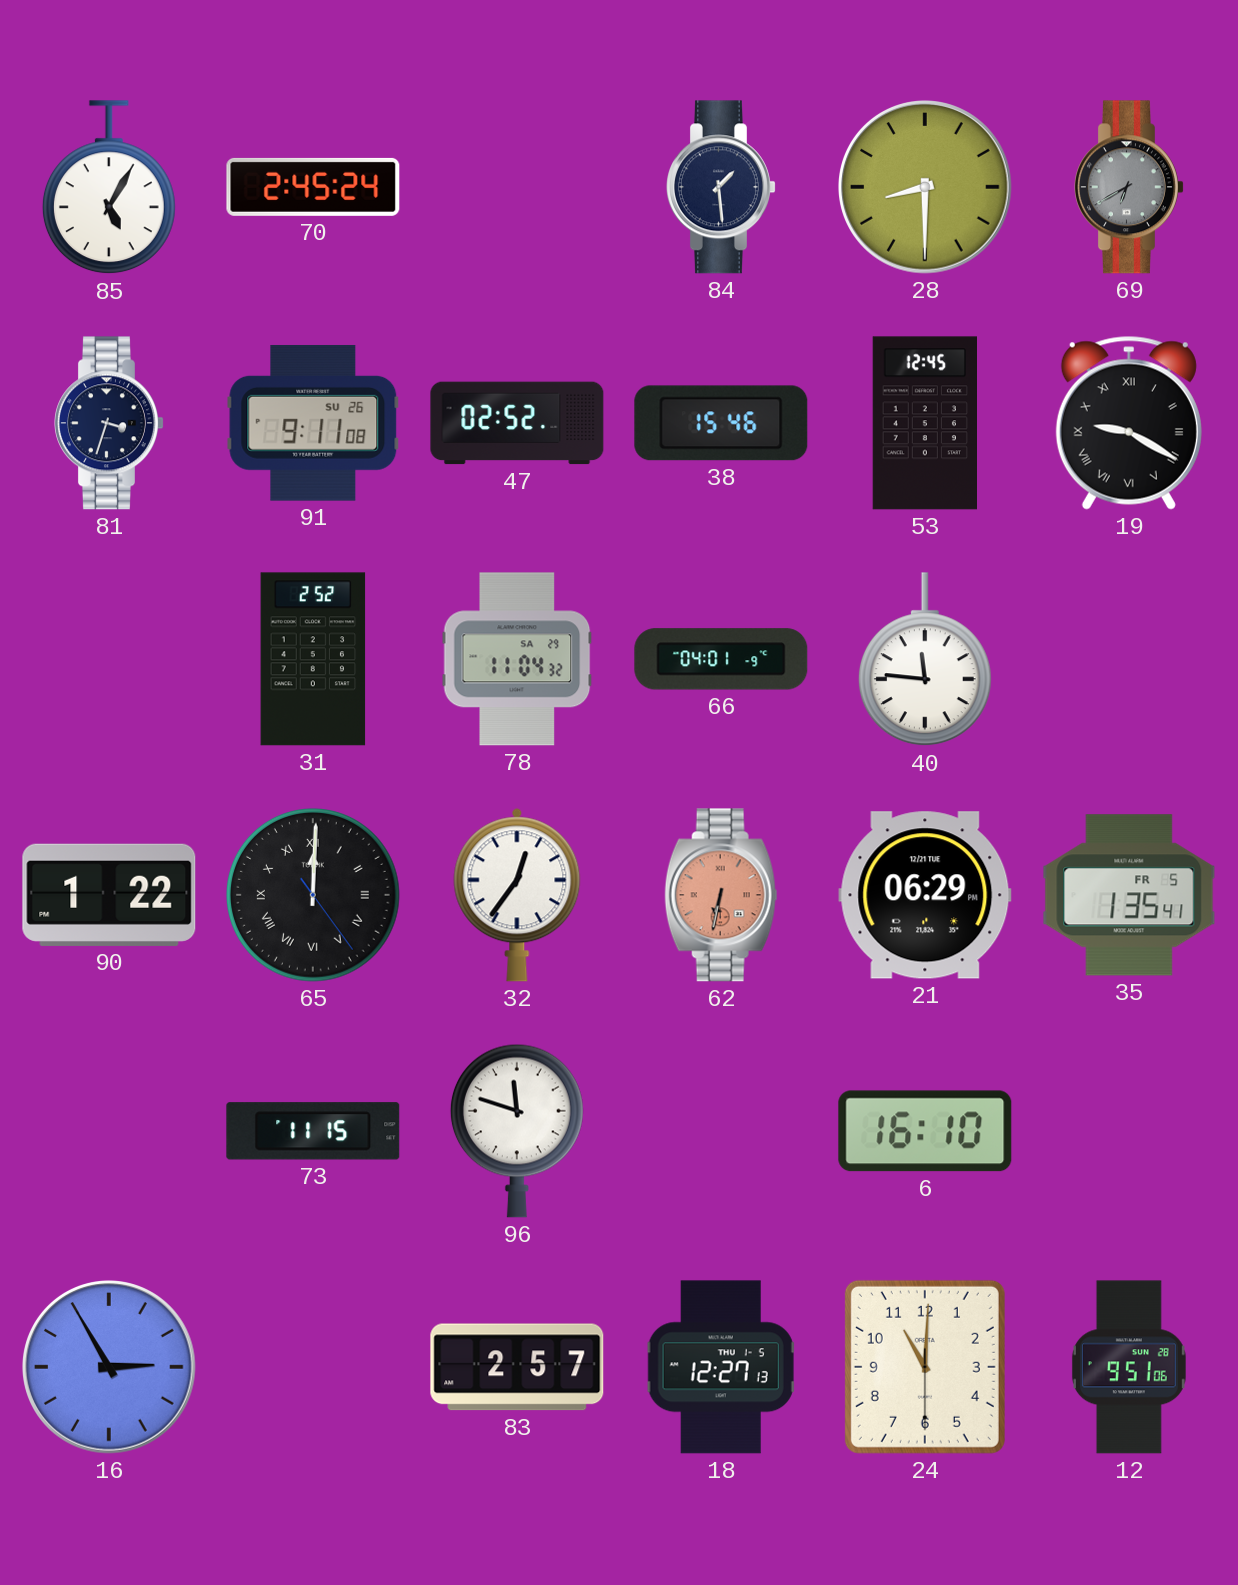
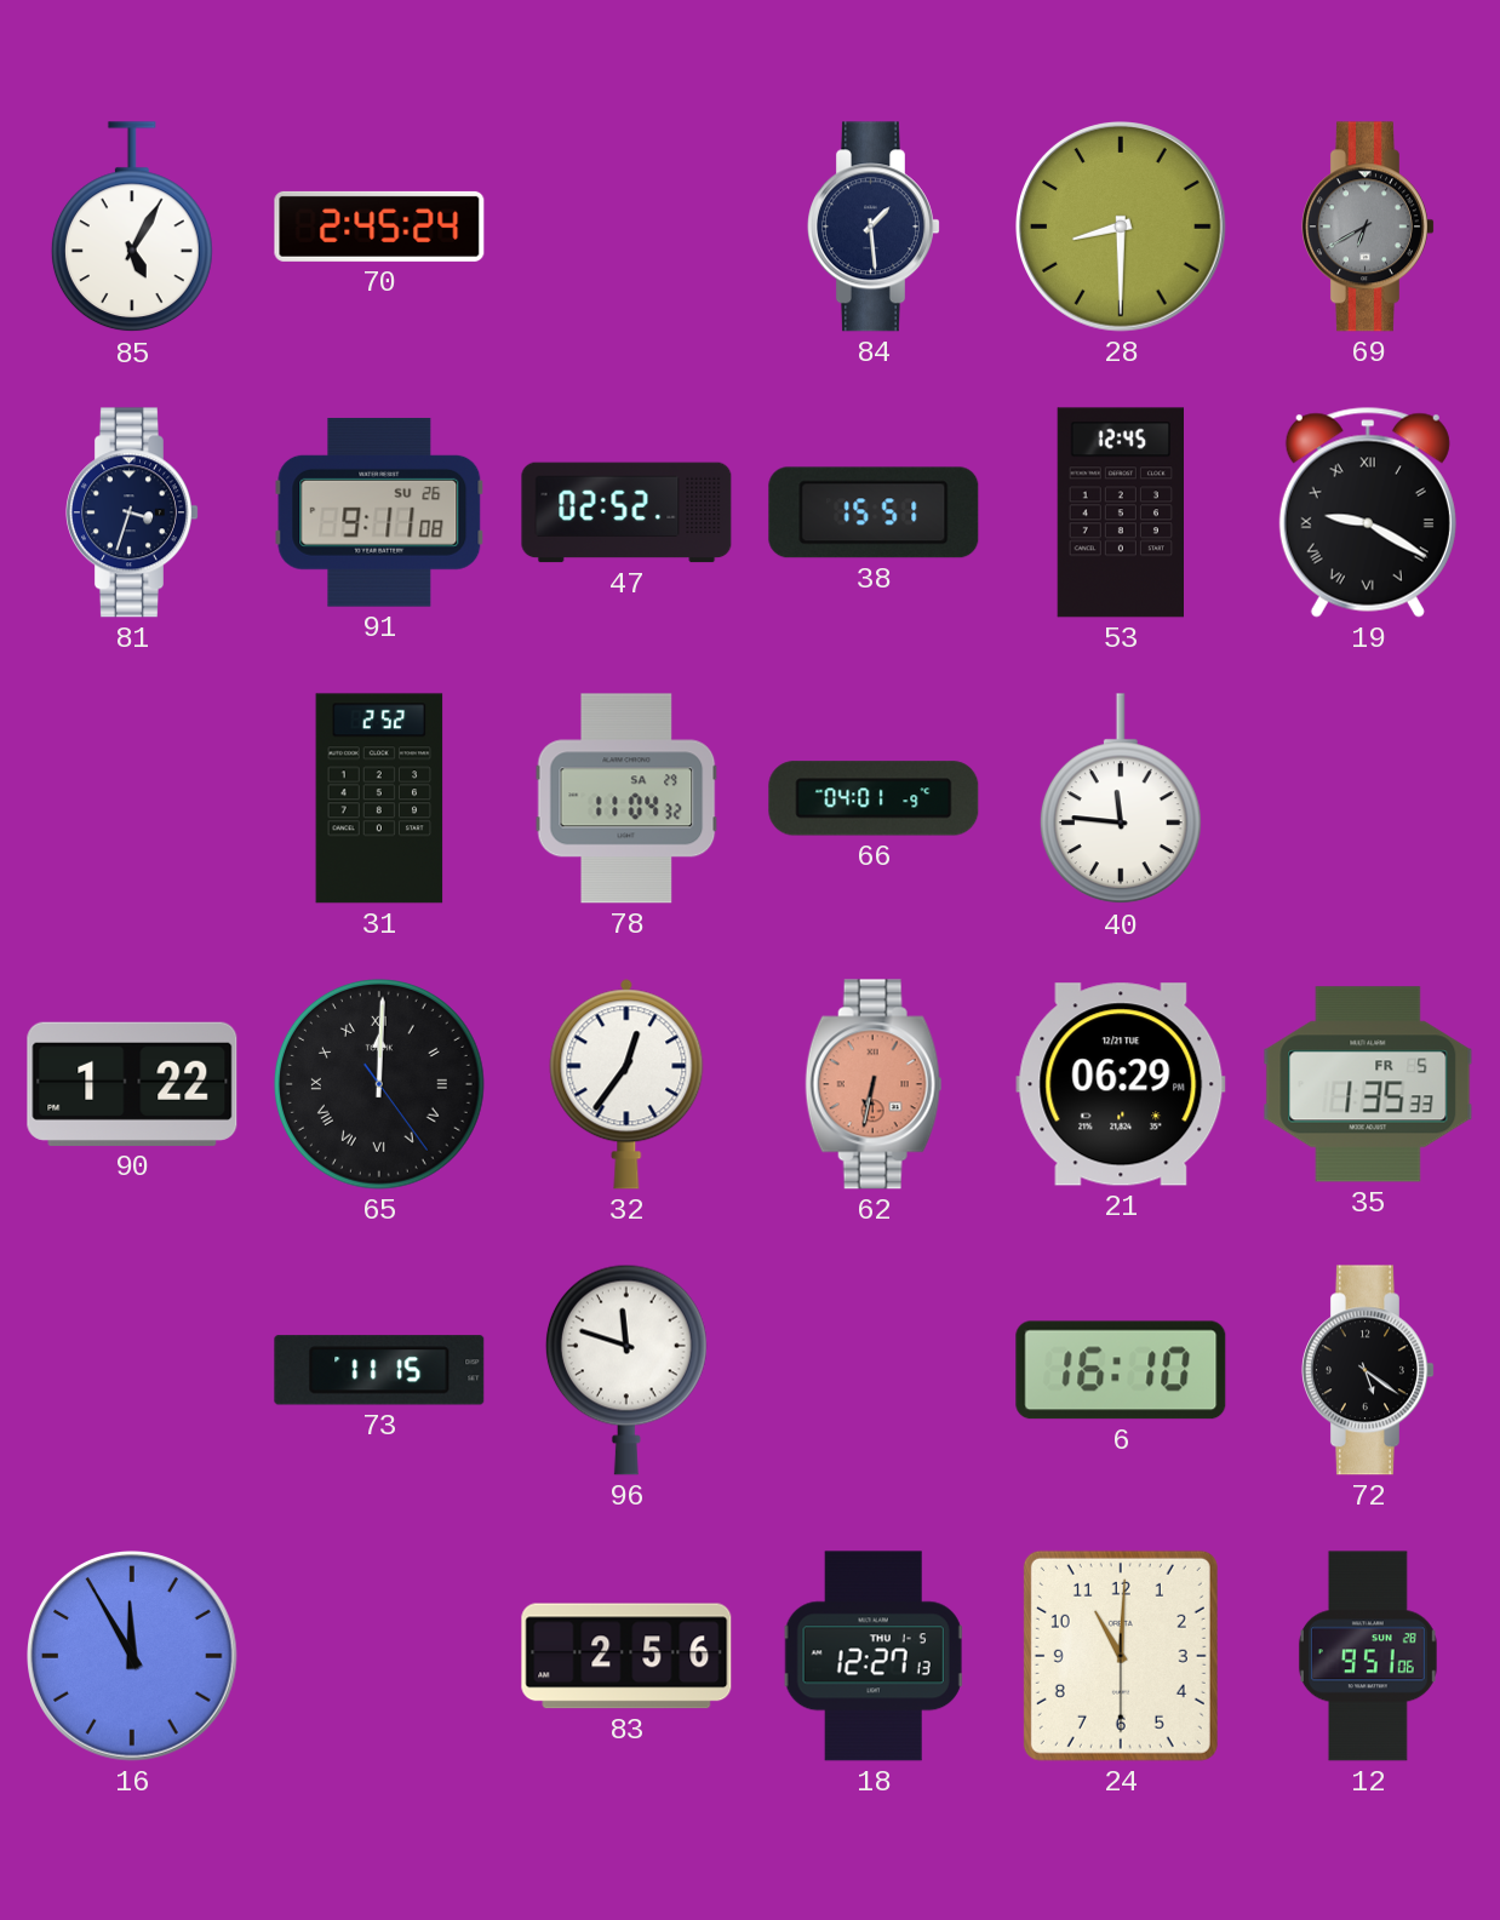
38: 15:46 -> 15:51 (874, 512)
35: 1:35:41 -> 1:35:33 (1368, 1084)
72: none -> 5:21 (1369, 1370)
16: 2:55 -> 11:55 (133, 1657)
83: 2:57 -> 2:56 (626, 1656)
